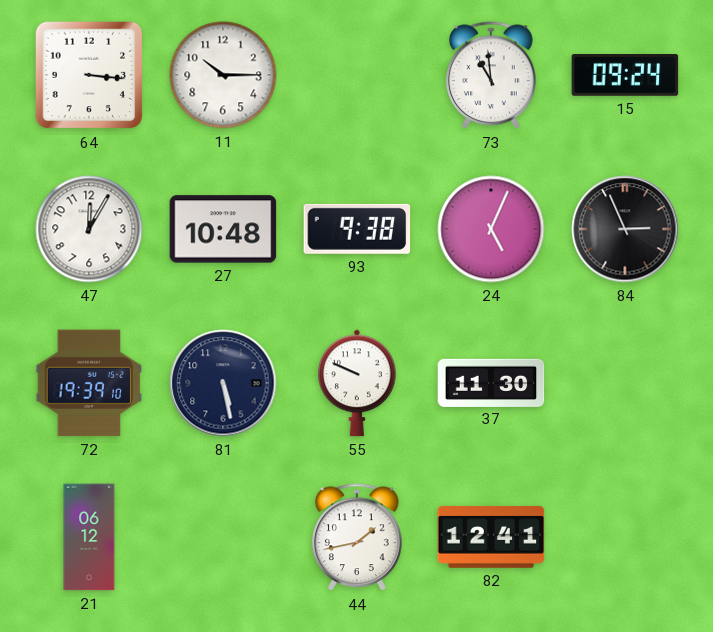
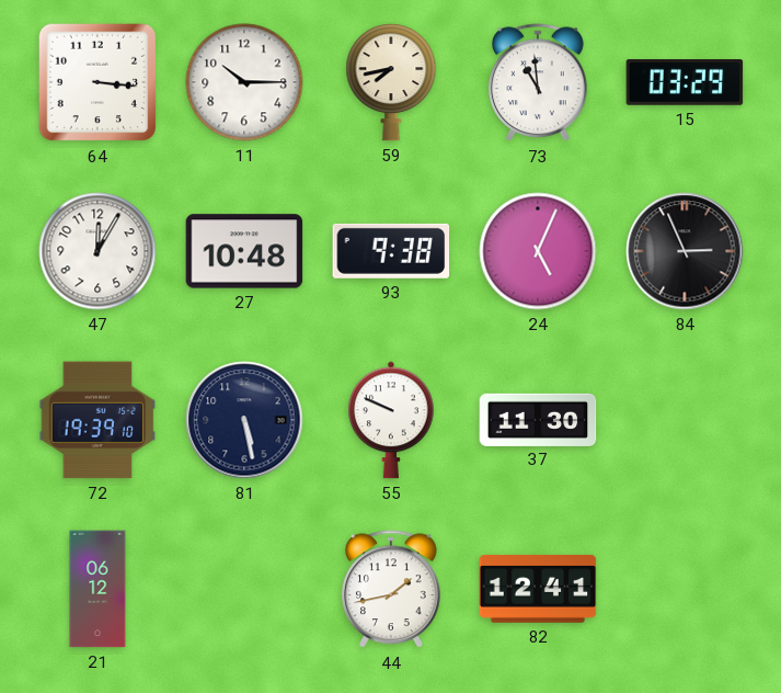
59: none -> 7:43 (391, 82)
15: 09:24 -> 03:29 (685, 83)
